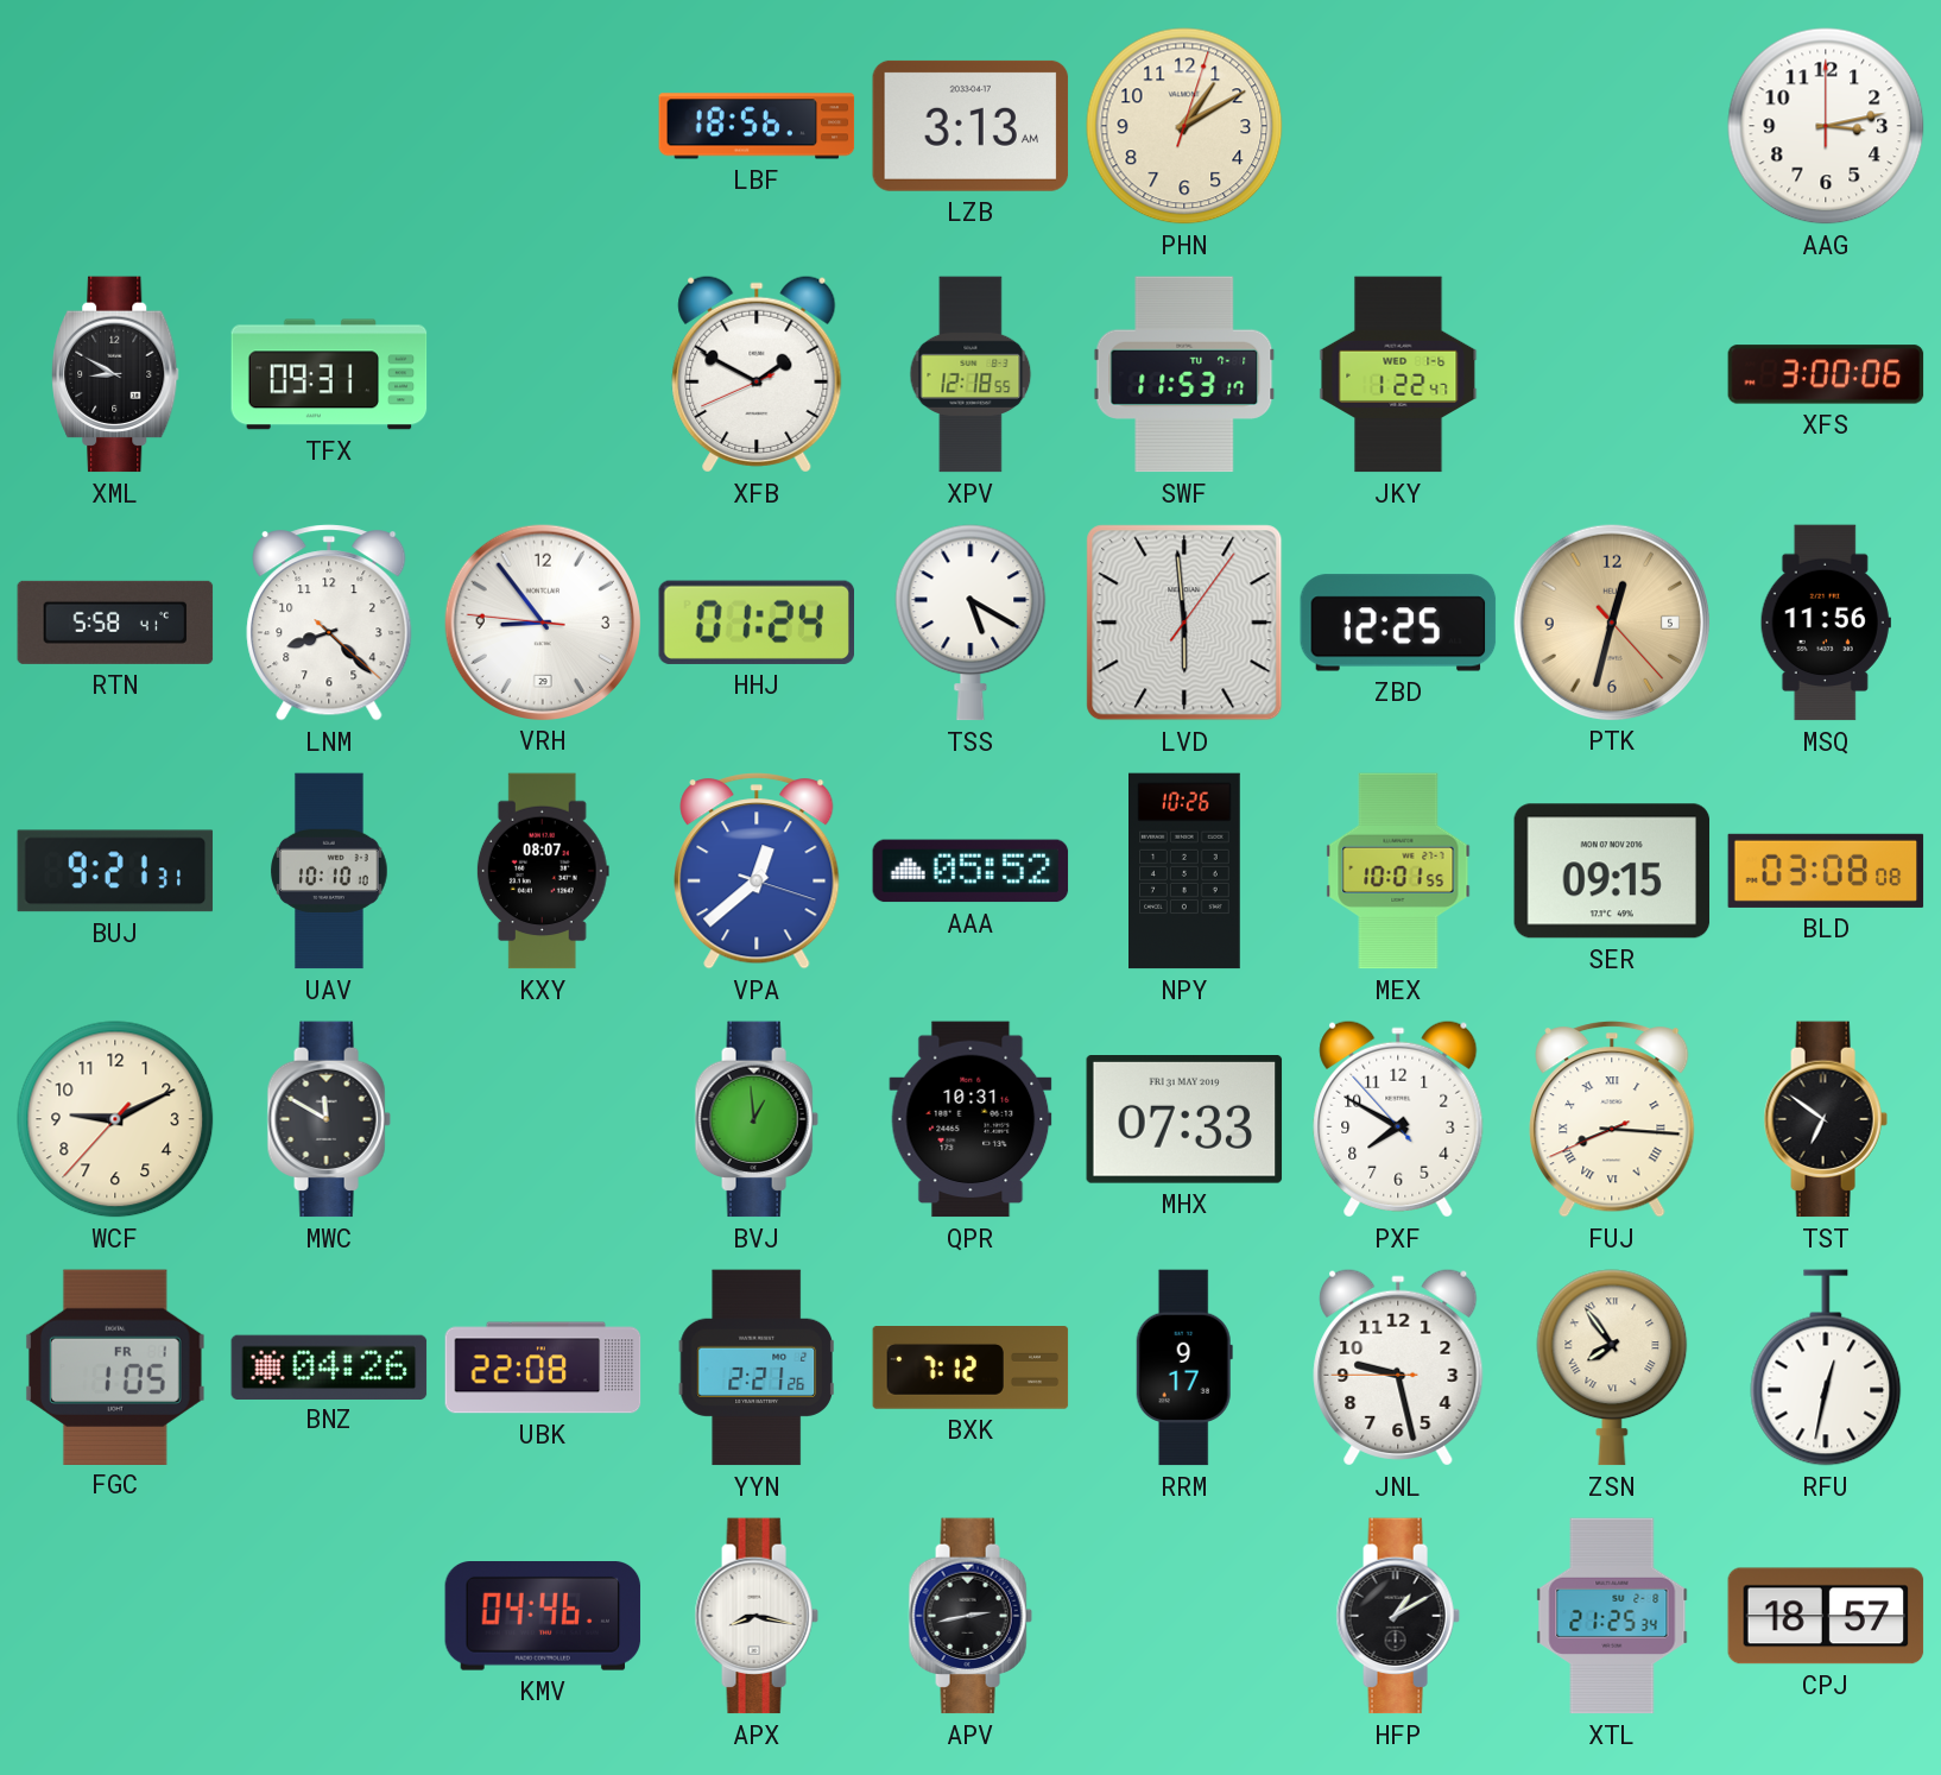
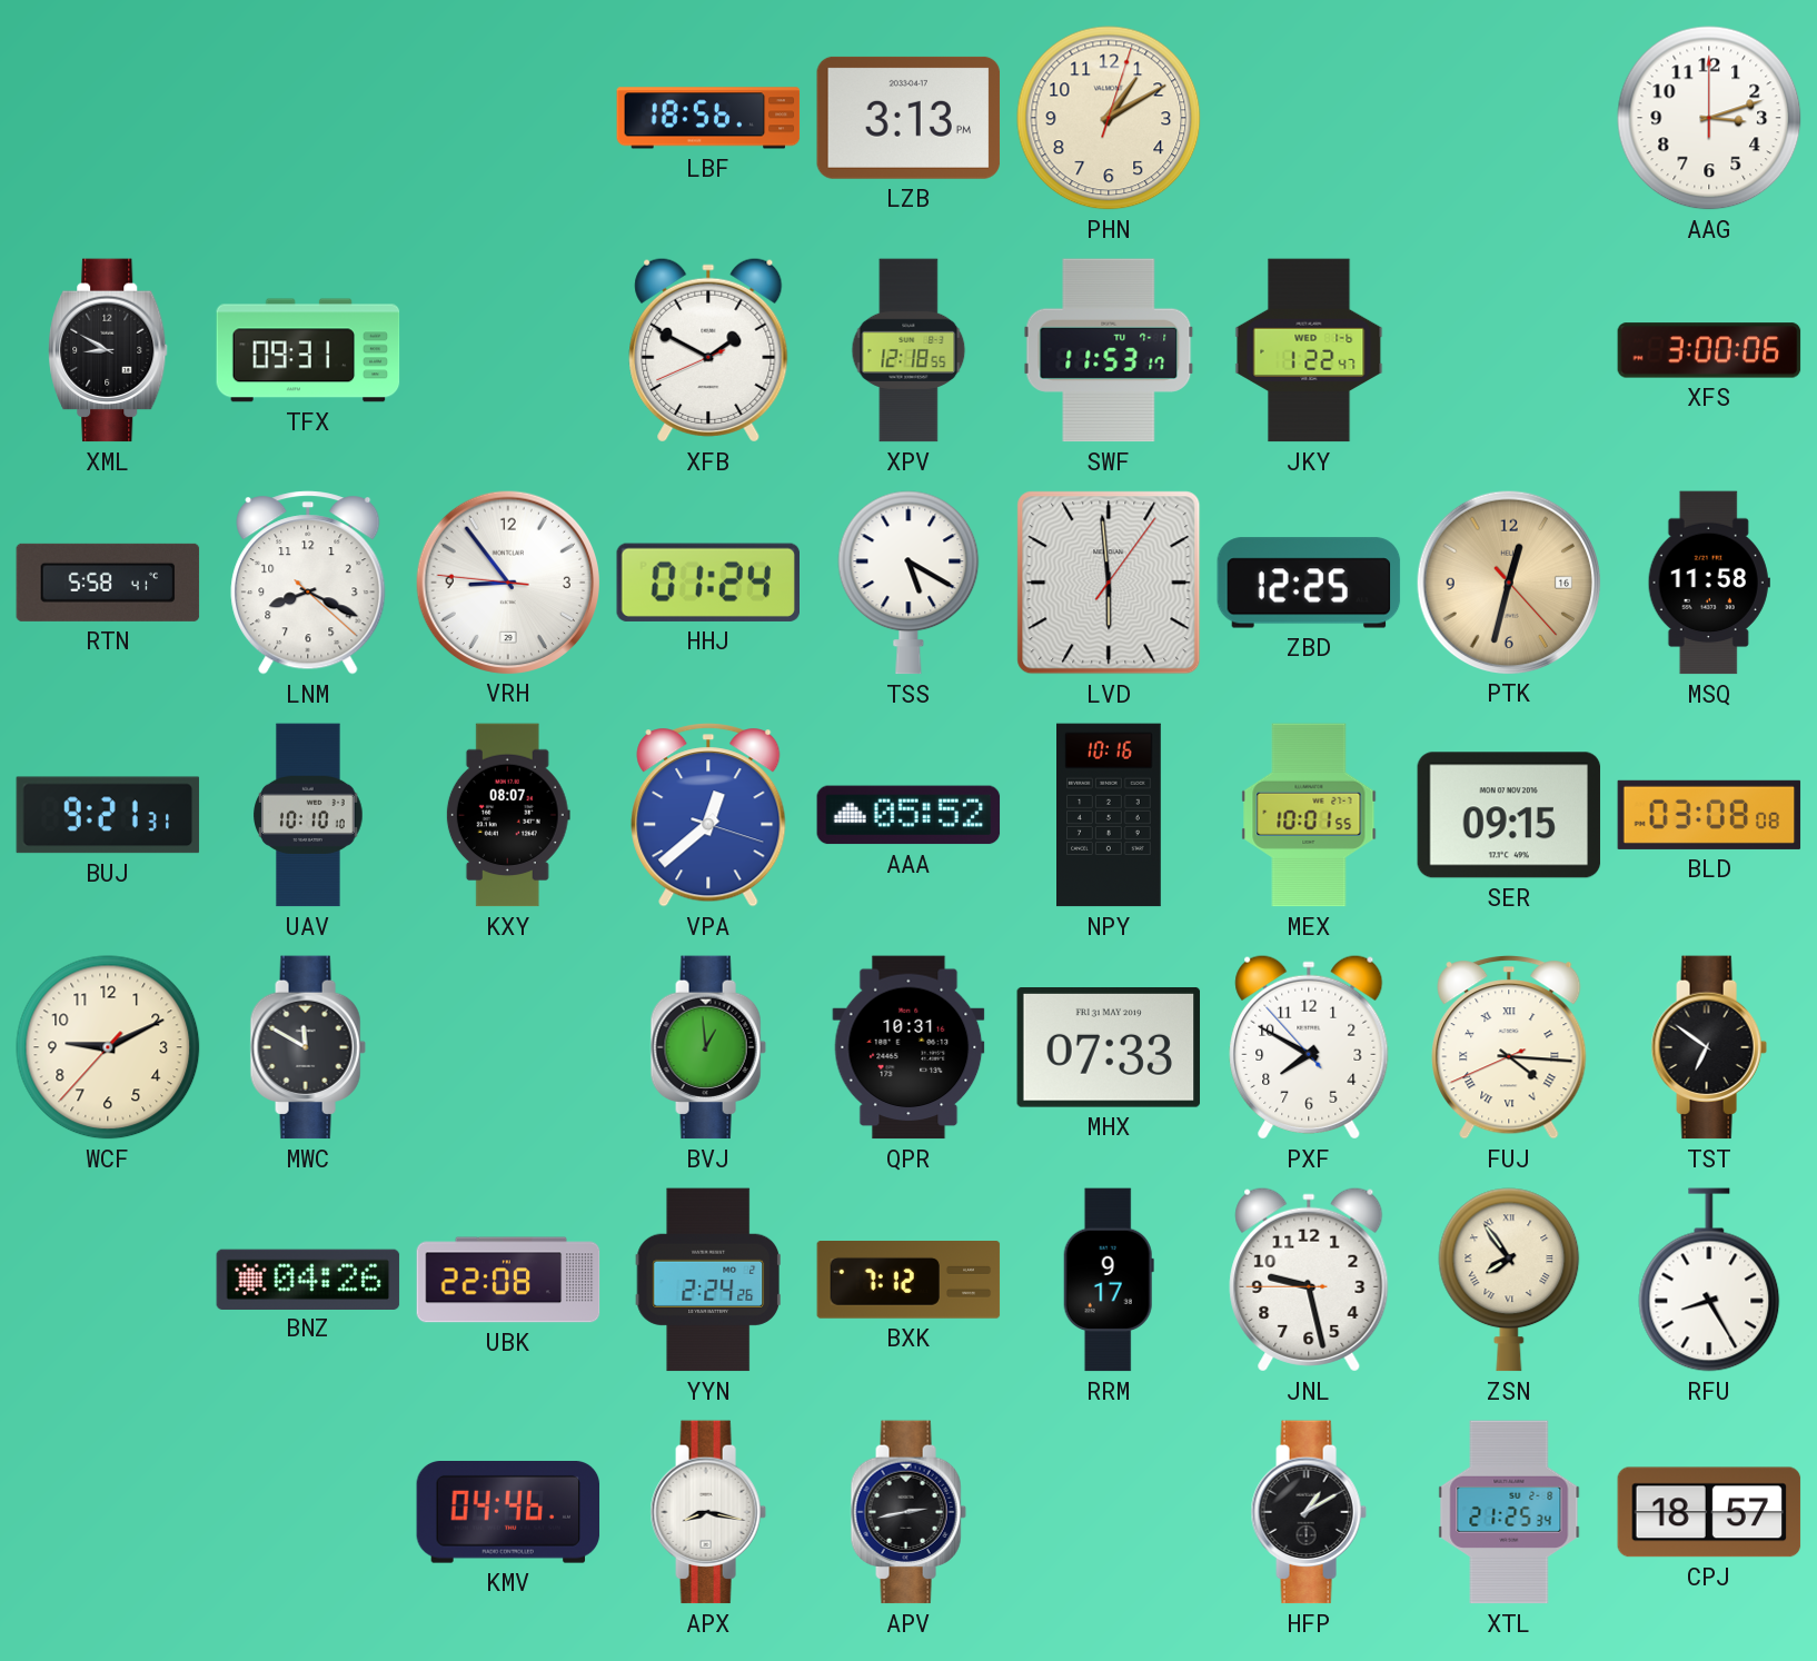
LZB: 3:13 AM -> 3:13 PM (909, 118)
AAG: 3:13 -> 3:12 (1709, 118)
LNM: 8:22 -> 8:19 (308, 583)
PTK date: 5 -> 16 (1508, 581)
MSQ: 11:56 -> 11:58 (1709, 583)
NPY: 10:26 -> 10:16 (1110, 815)
FUJ: 8:15 -> 4:15 (1509, 1047)
FGC: 1:05 -> none (115, 1366)
YYN: 2:21 -> 2:24 (707, 1280)
RFU: 12:32 -> 8:25 (1709, 1280)
